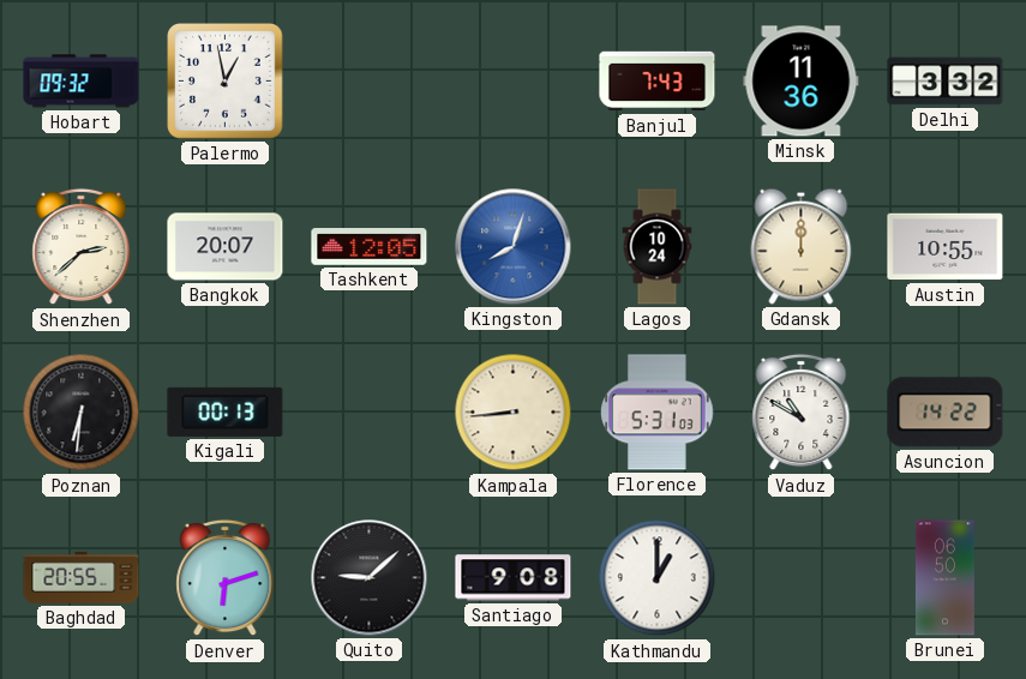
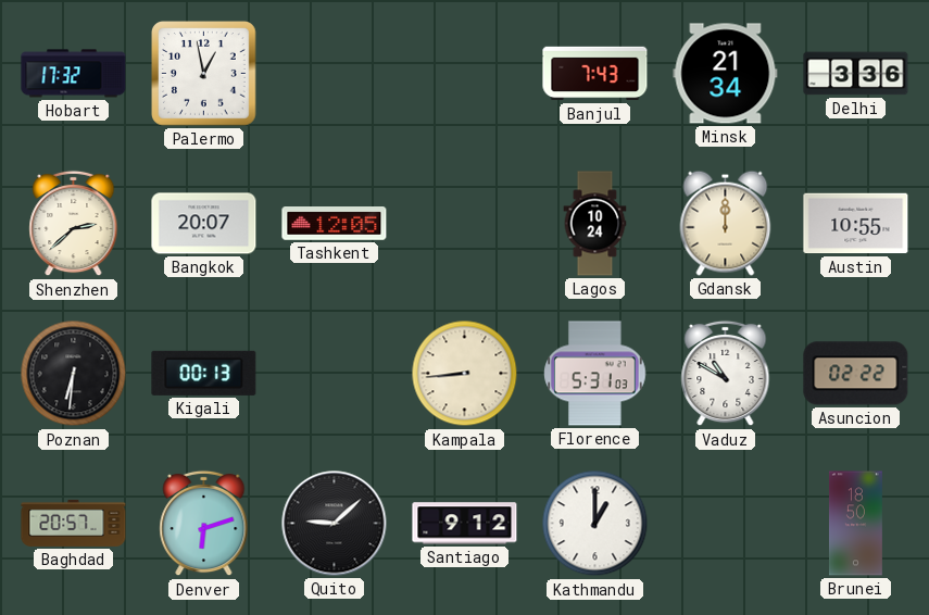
Hobart: 09:32 -> 17:32 (74, 74)
Minsk: 11:36 -> 21:34 (726, 74)
Delhi: 3:32 -> 3:36 (856, 74)
Kingston: 8:03 -> none (514, 247)
Asuncion: 14:22 -> 02:22 (856, 374)
Baghdad: 20:55 -> 20:57 (74, 523)
Santiago: 9:08 -> 9:12 (465, 524)
Brunei: 06:50 -> 18:50 (855, 524)
